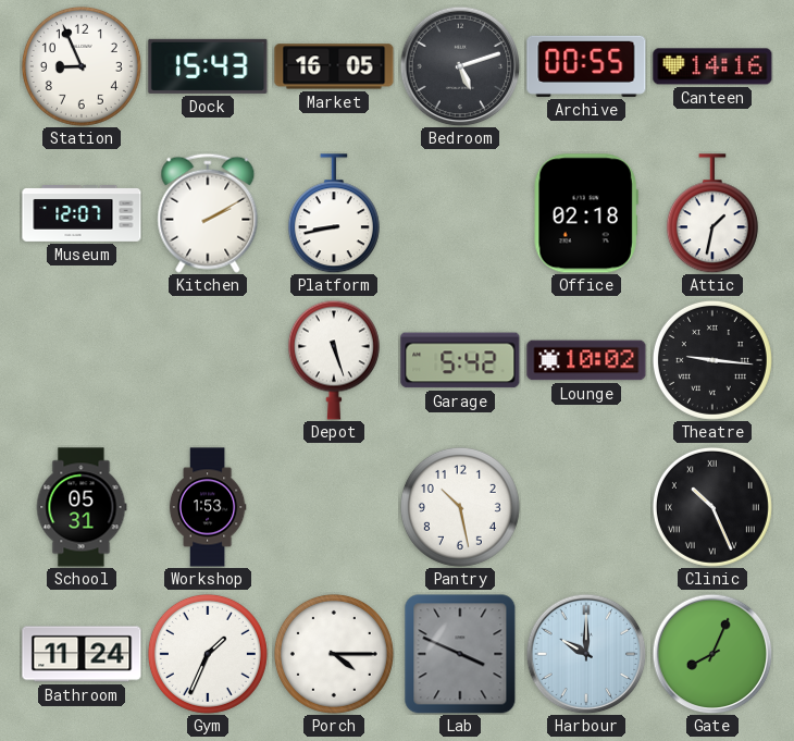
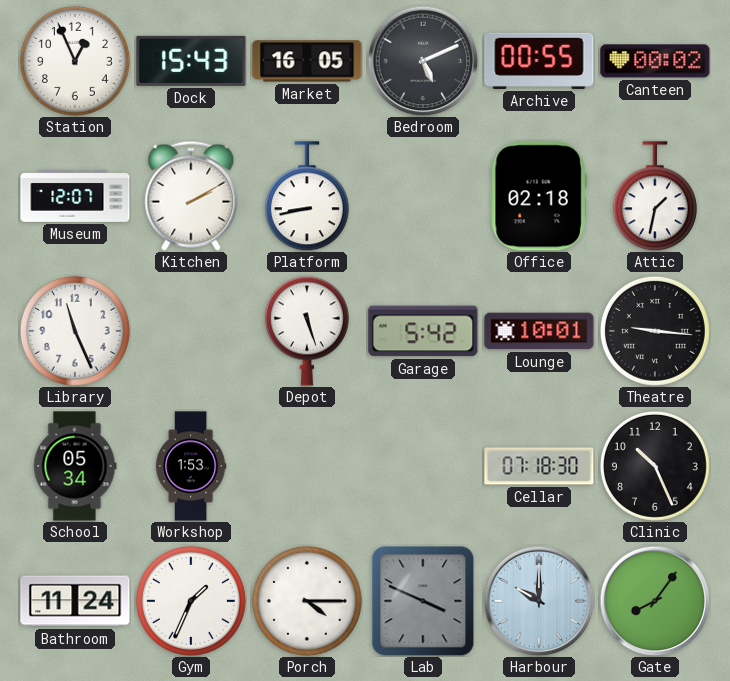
Station: 8:56 -> 12:56 (75, 61)
Bedroom: 5:12 -> 5:11 (423, 61)
Canteen: 14:16 -> 00:02 (655, 61)
Library: none -> 11:26 (75, 331)
Lounge: 10:02 -> 10:01 (539, 331)
School: 05:31 -> 05:34 (75, 466)
Pantry: 10:28 -> none (460, 507)
Cellar: none -> 07:18 (539, 466)
Clinic numerals: Roman -> Arabic (655, 466)
Gate: 8:04 -> 8:06 (655, 601)
